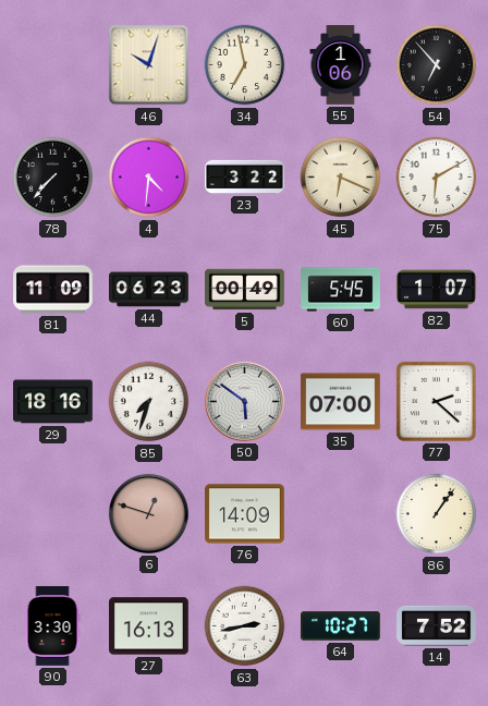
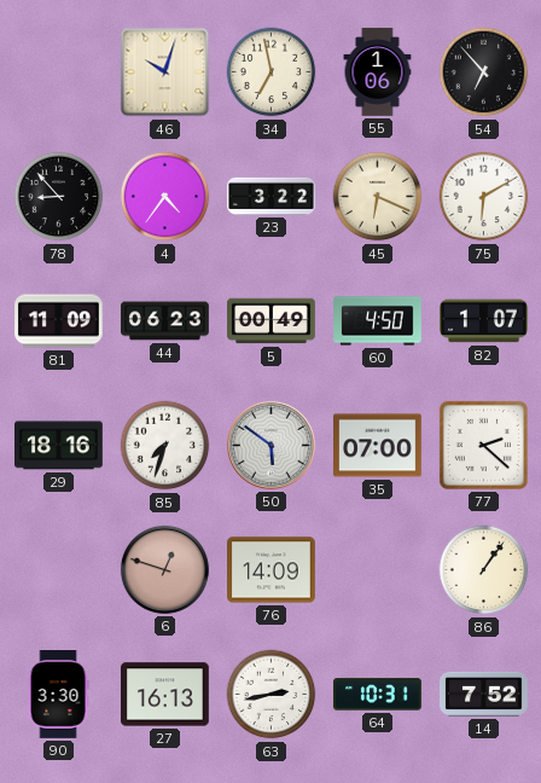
78: 7:37 -> 8:53 (59, 197)
4: 4:31 -> 4:36 (165, 197)
60: 5:45 -> 4:50 (378, 321)
64: 10:27 -> 10:31 (378, 695)
